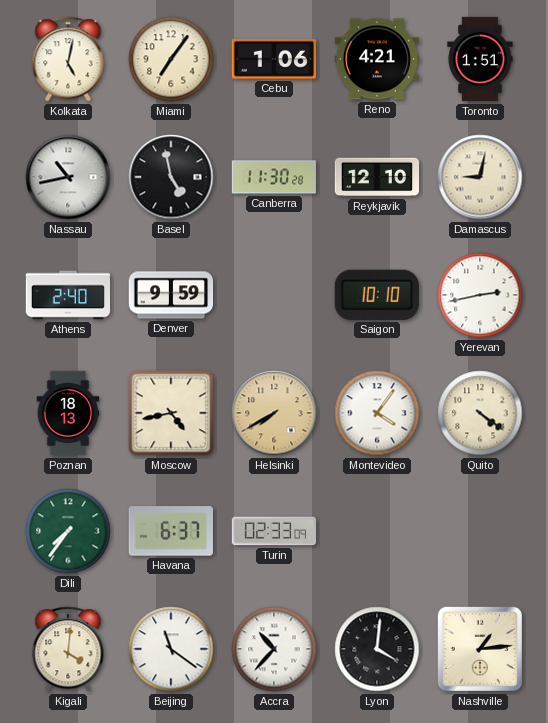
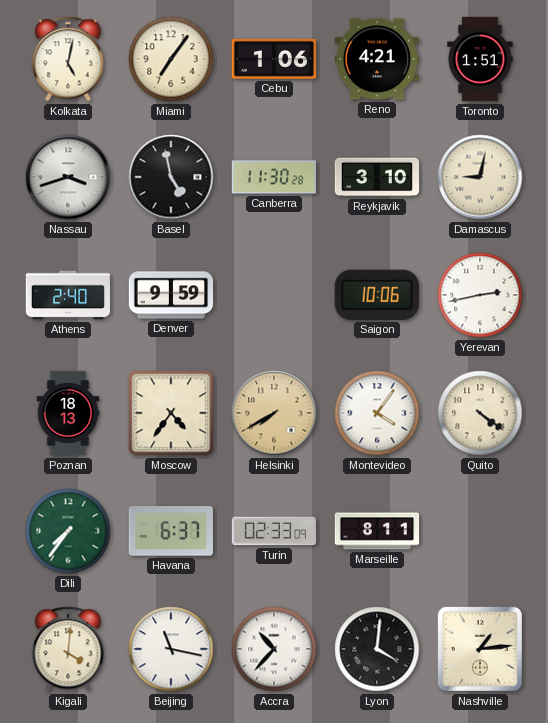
Nassau: 10:43 -> 3:42 (68, 177)
Reykjavik: 12:10 -> 3:10 (377, 177)
Saigon: 10:10 -> 10:06 (377, 295)
Moscow: 4:43 -> 4:36 (171, 413)
Marseille: none -> 8:11 (377, 531)
Beijing: 11:21 -> 11:17 (171, 649)
